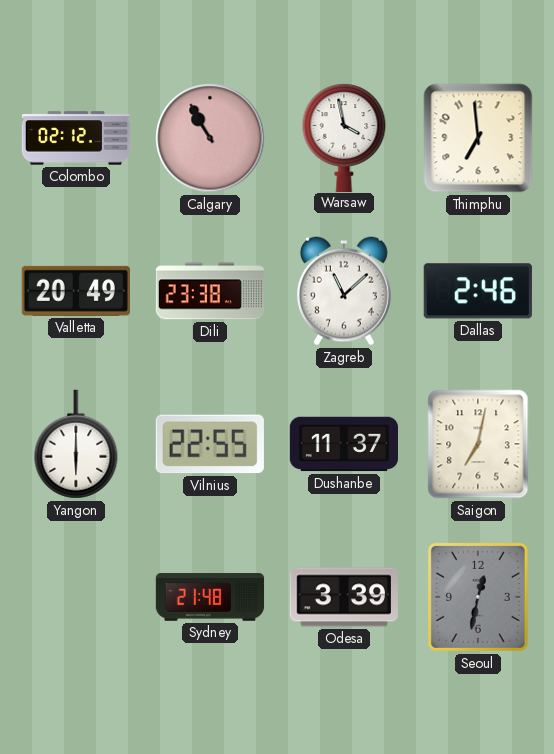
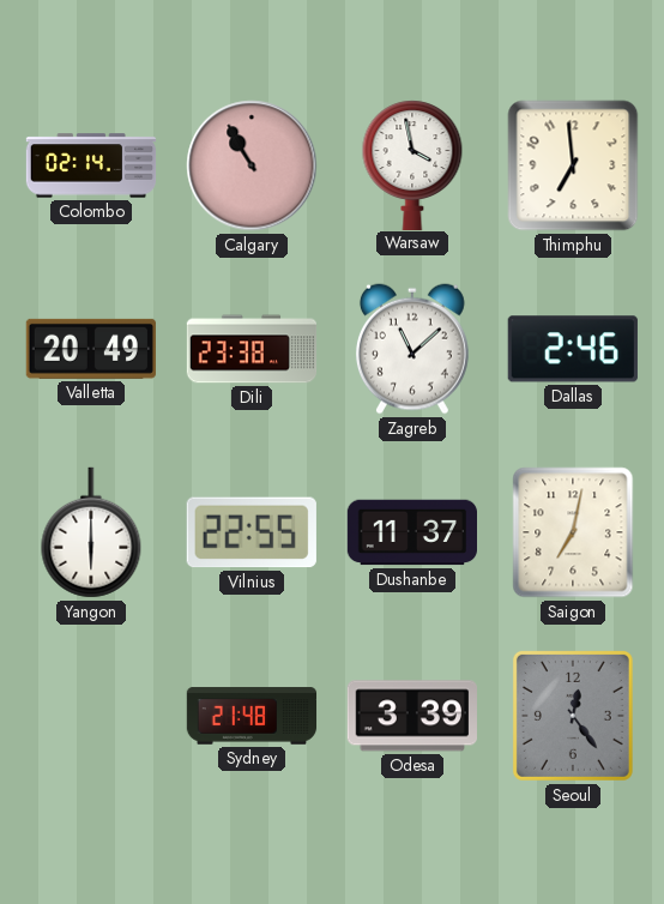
Colombo: 02:12 -> 02:14 (91, 165)
Seoul: 12:32 -> 12:24 (573, 716)
